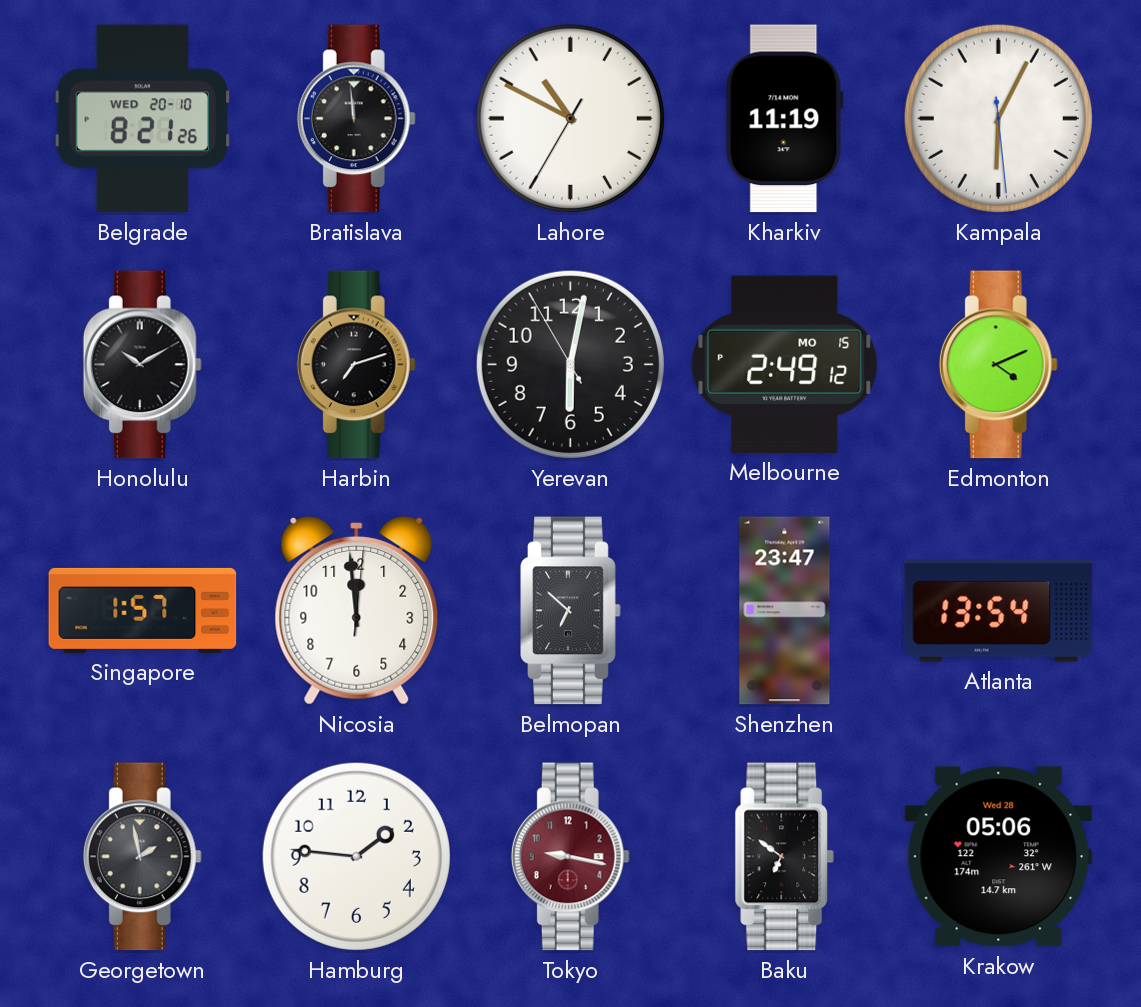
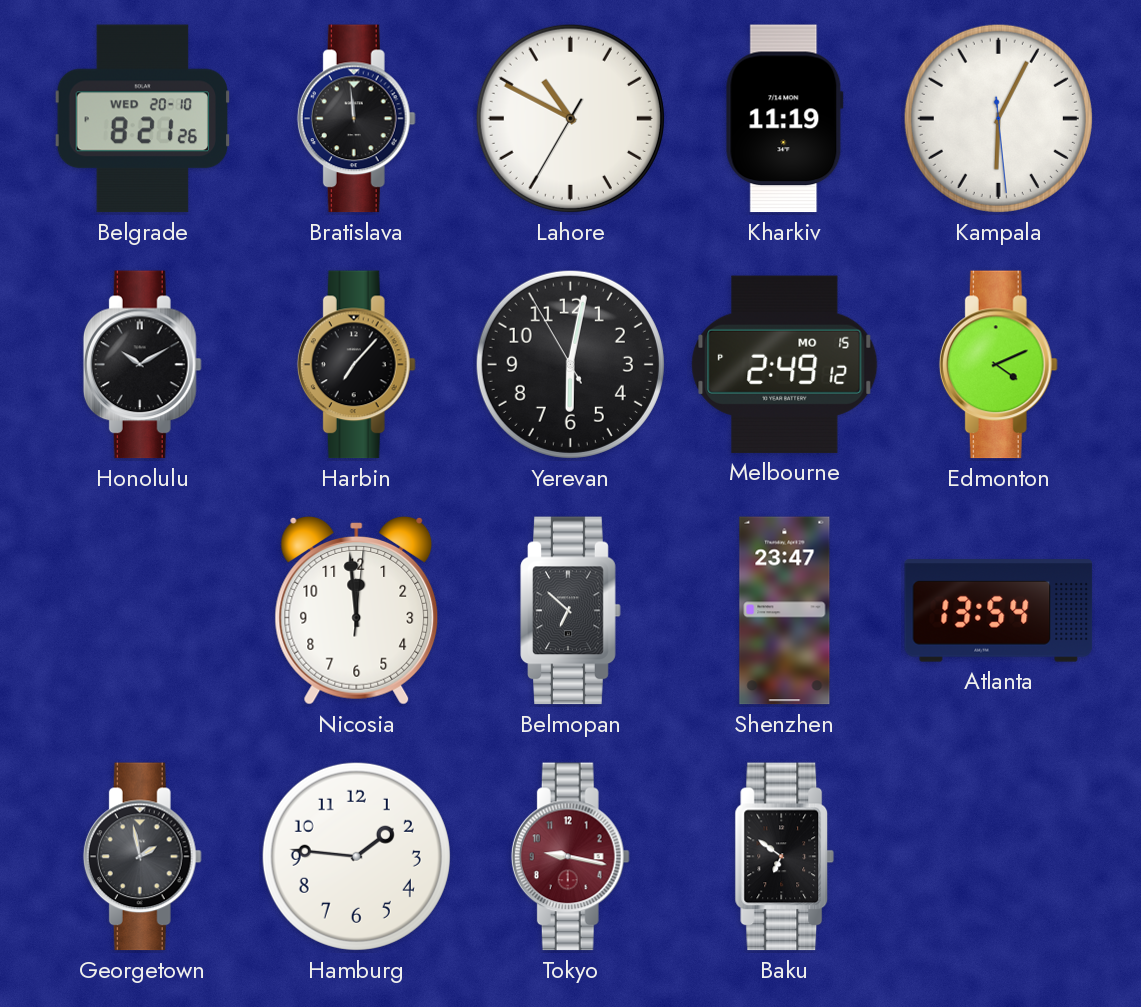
Harbin: 7:12 -> 7:07 (356, 365)
Singapore: 1:57 -> none (143, 610)
Krakow: 05:06 -> none (999, 857)
